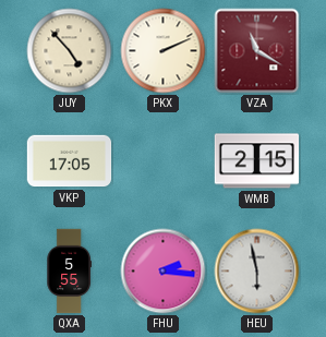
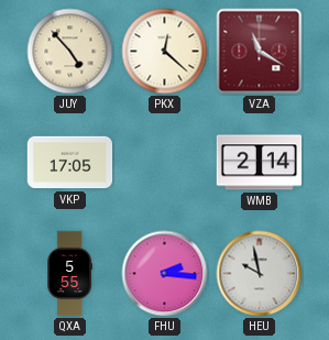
PKX: 2:11 -> 12:22 (165, 52)
WMB: 2:15 -> 2:14 (260, 163)
HEU: 5:58 -> 9:58 (260, 274)
